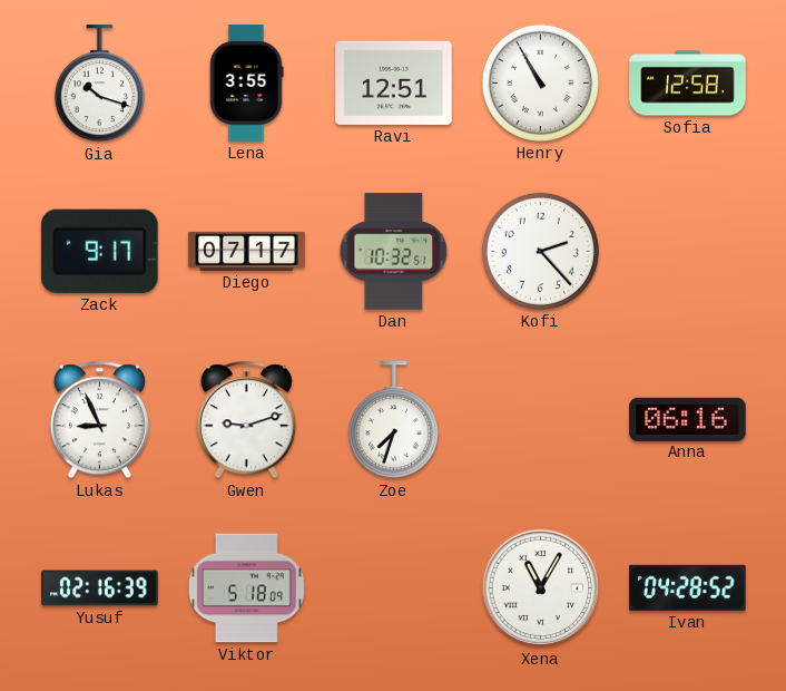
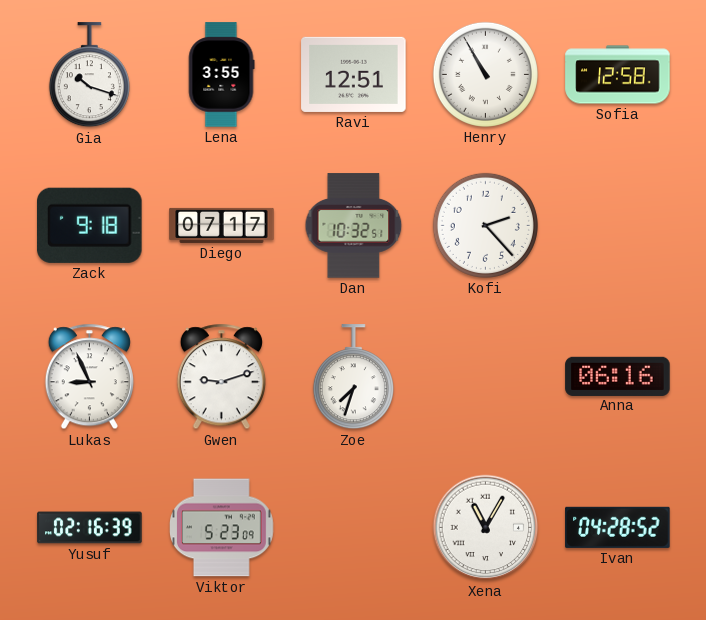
Zack: 9:17 -> 9:18 (90, 225)
Viktor: 5:18 -> 5:23 (222, 528)
